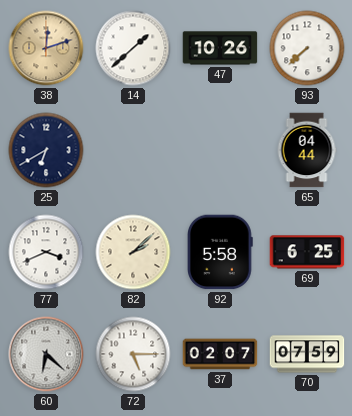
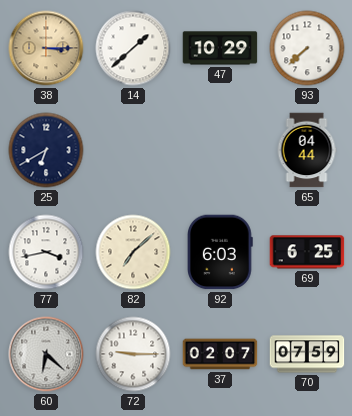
38: 12:12 -> 3:15 (46, 48)
47: 10:26 -> 10:29 (220, 48)
77: 3:41 -> 3:43 (46, 252)
82: 2:08 -> 7:08 (133, 252)
92: 5:58 -> 6:03 (221, 252)
72: 5:15 -> 9:15 (133, 354)
